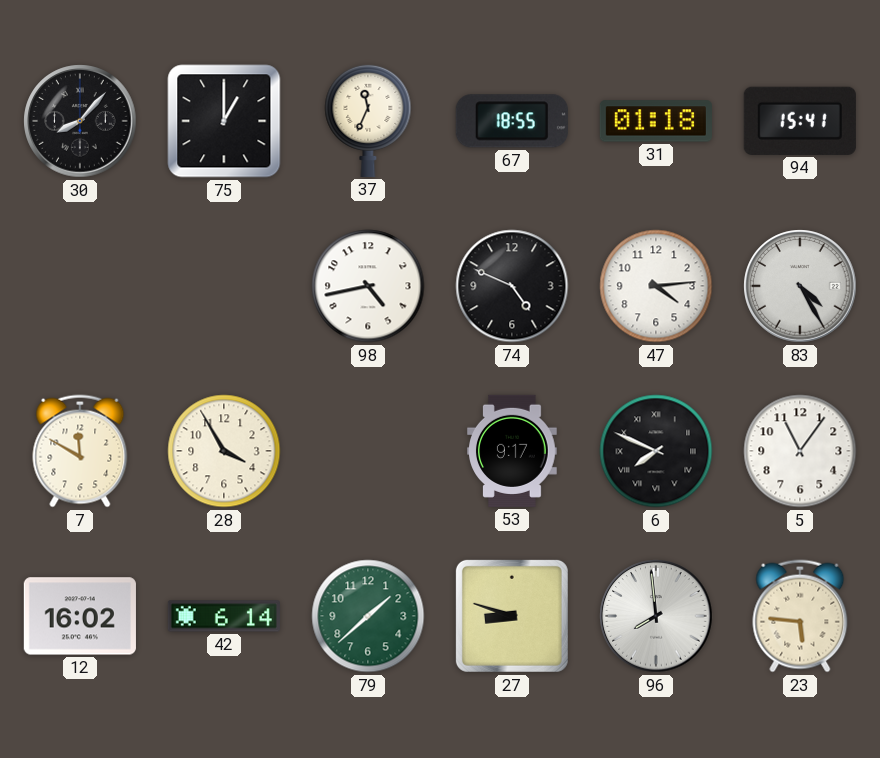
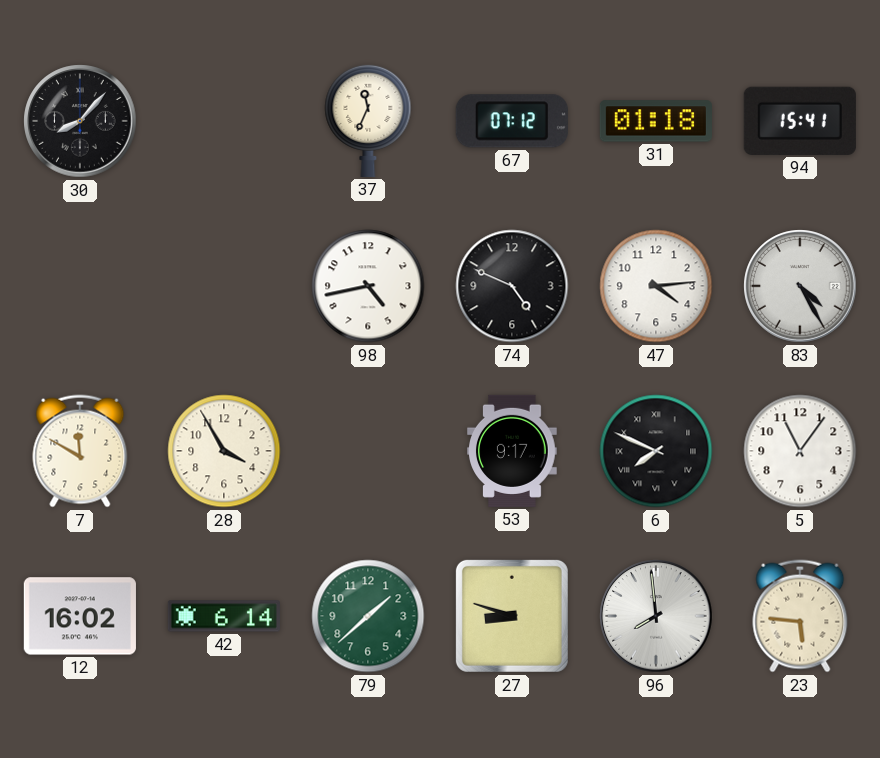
75: 1:00 -> none (224, 121)
67: 18:55 -> 07:12 (512, 121)
